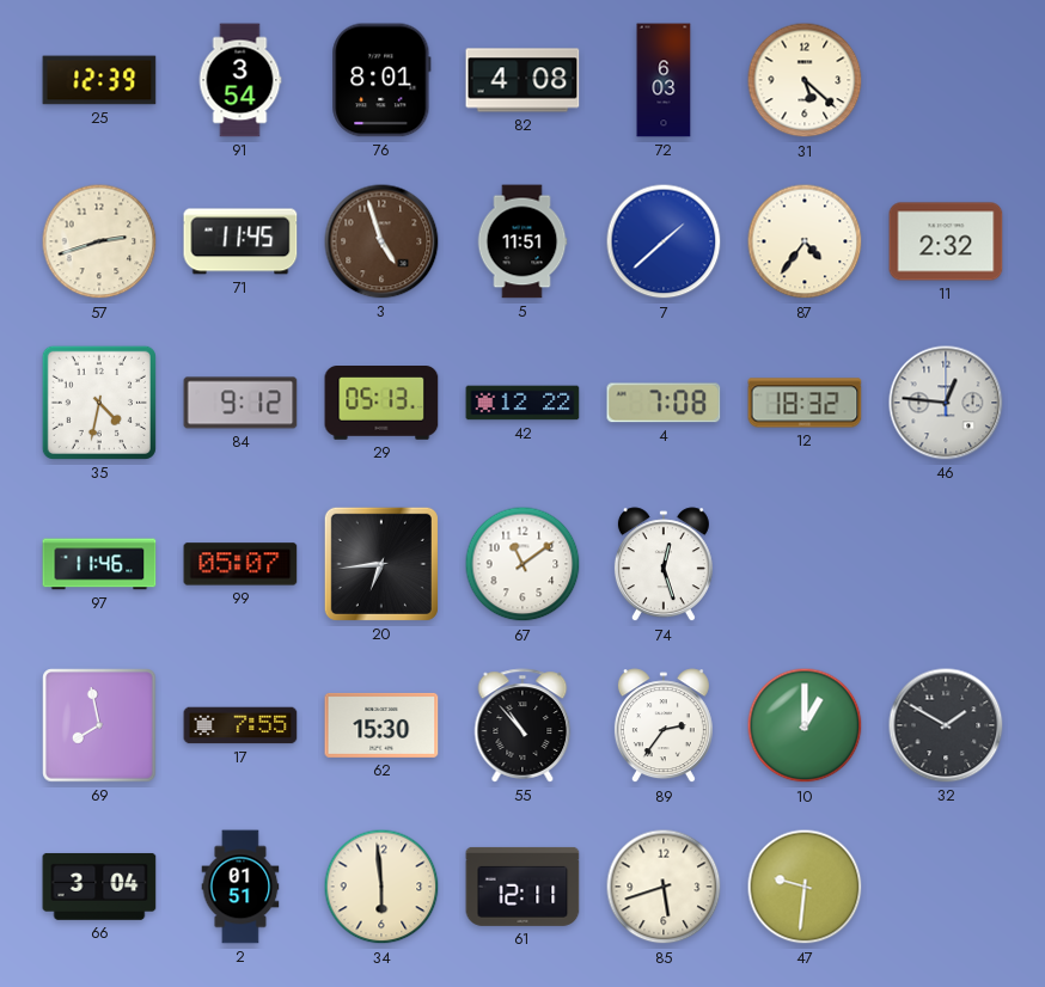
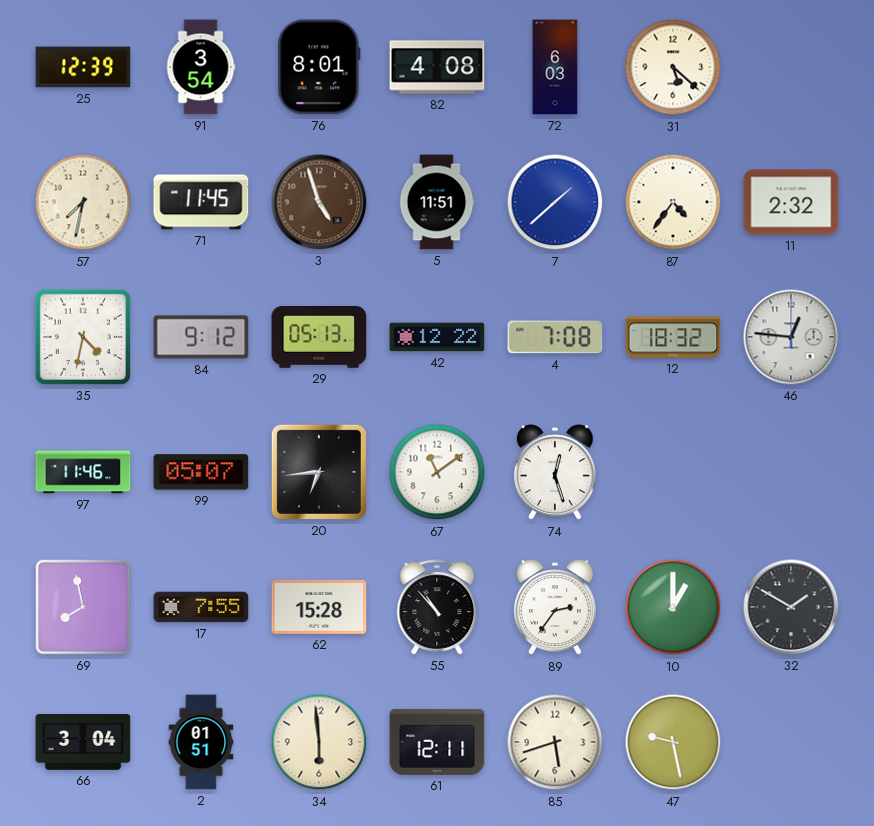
57: 2:42 -> 7:32 (83, 202)
62: 15:30 -> 15:28 (319, 607)
47: 9:31 -> 9:28 (673, 742)
